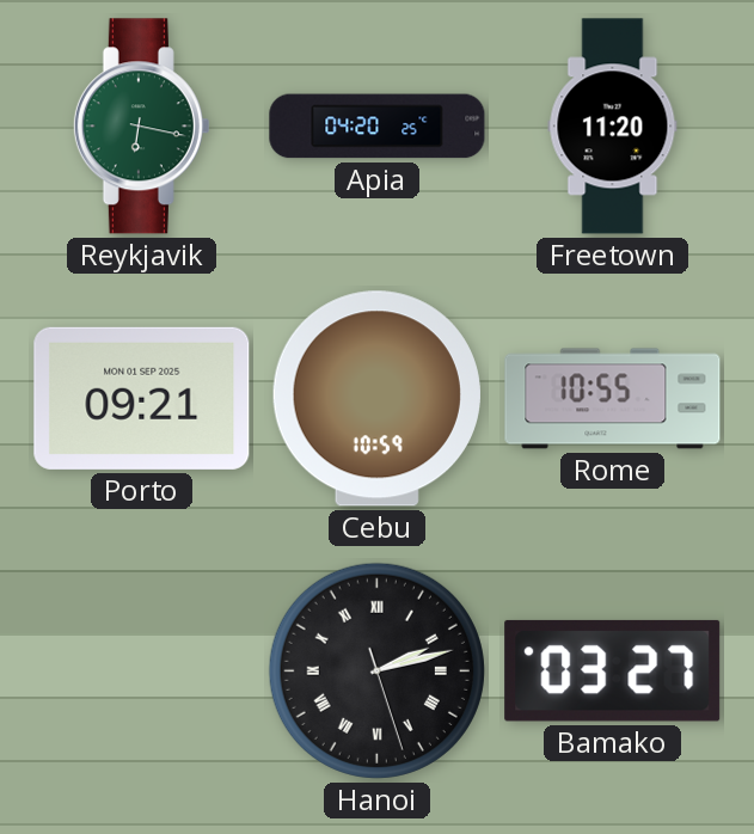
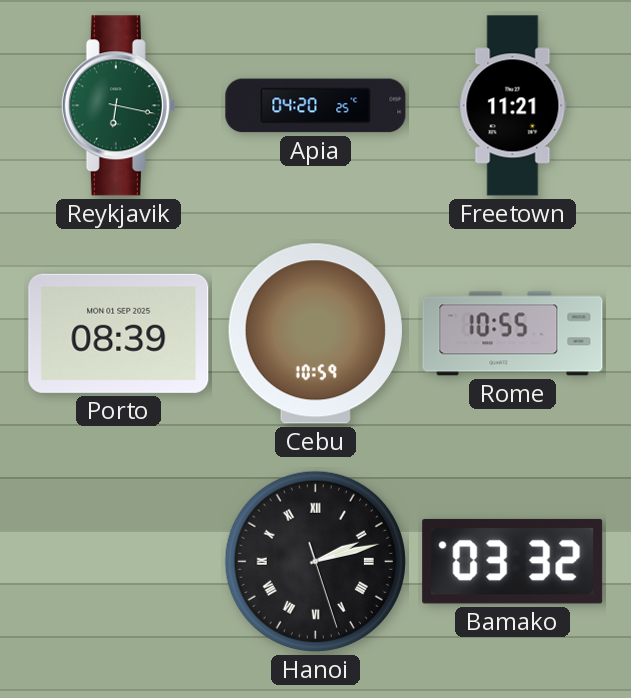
Freetown: 11:20 -> 11:21 (513, 106)
Porto: 09:21 -> 08:39 (119, 333)
Bamako: 03:27 -> 03:32 (513, 561)
